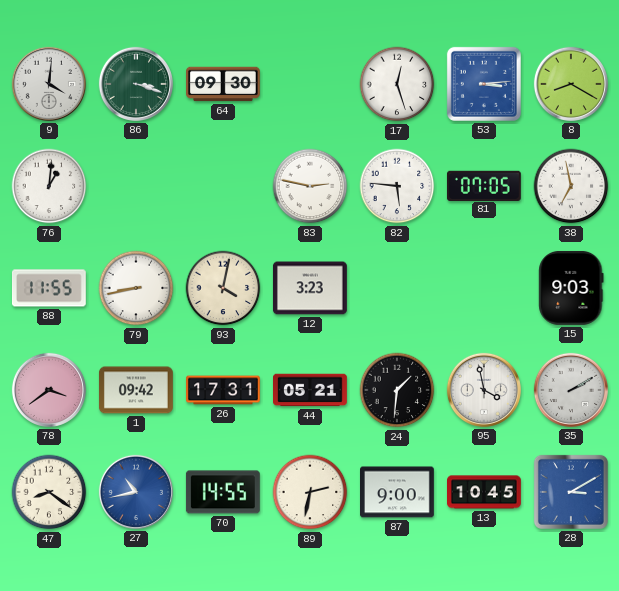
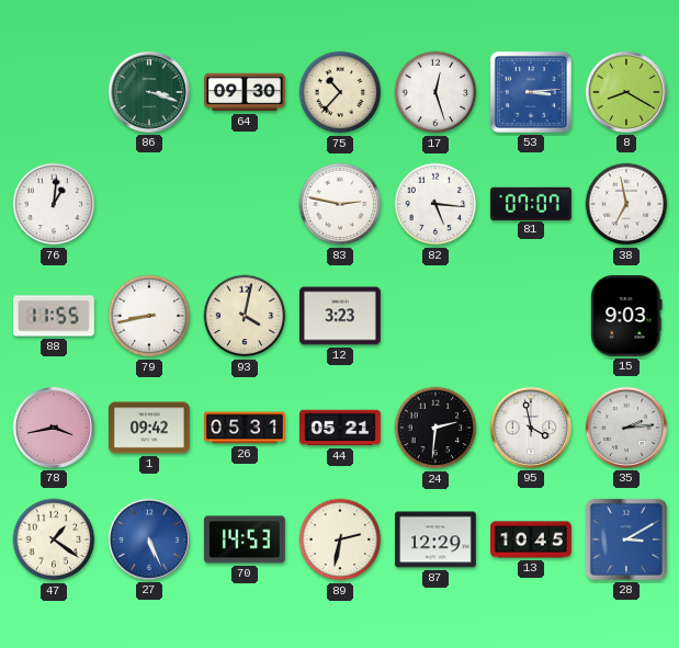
9: 4:01 -> none (49, 84)
75: none -> 10:37 (340, 92)
82: 5:46 -> 5:16 (435, 204)
81: 07:05 -> 07:07 (531, 203)
78: 3:39 -> 3:43 (54, 428)
26: 17:31 -> 05:31 (246, 428)
24: 1:31 -> 2:31 (435, 428)
35: 2:10 -> 2:14 (626, 428)
47: 8:21 -> 1:21 (54, 539)
27: 10:43 -> 5:26 (149, 539)
70: 14:55 -> 14:53 (245, 539)
87: 9:00 -> 12:29 (437, 539)
